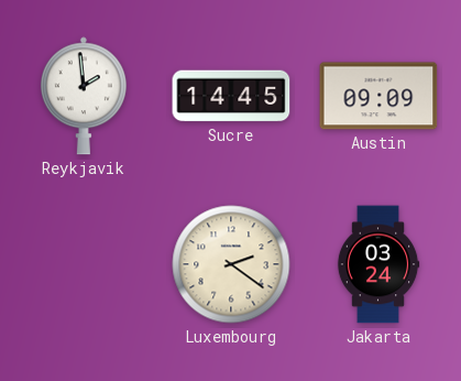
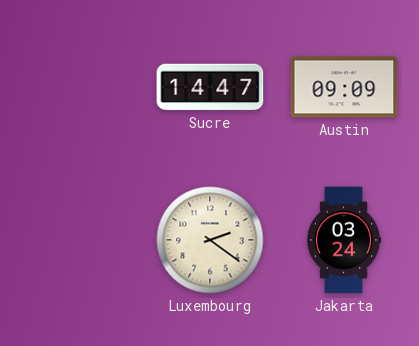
Reykjavik: 1:59 -> none (84, 96)
Sucre: 14:45 -> 14:47 (210, 87)
